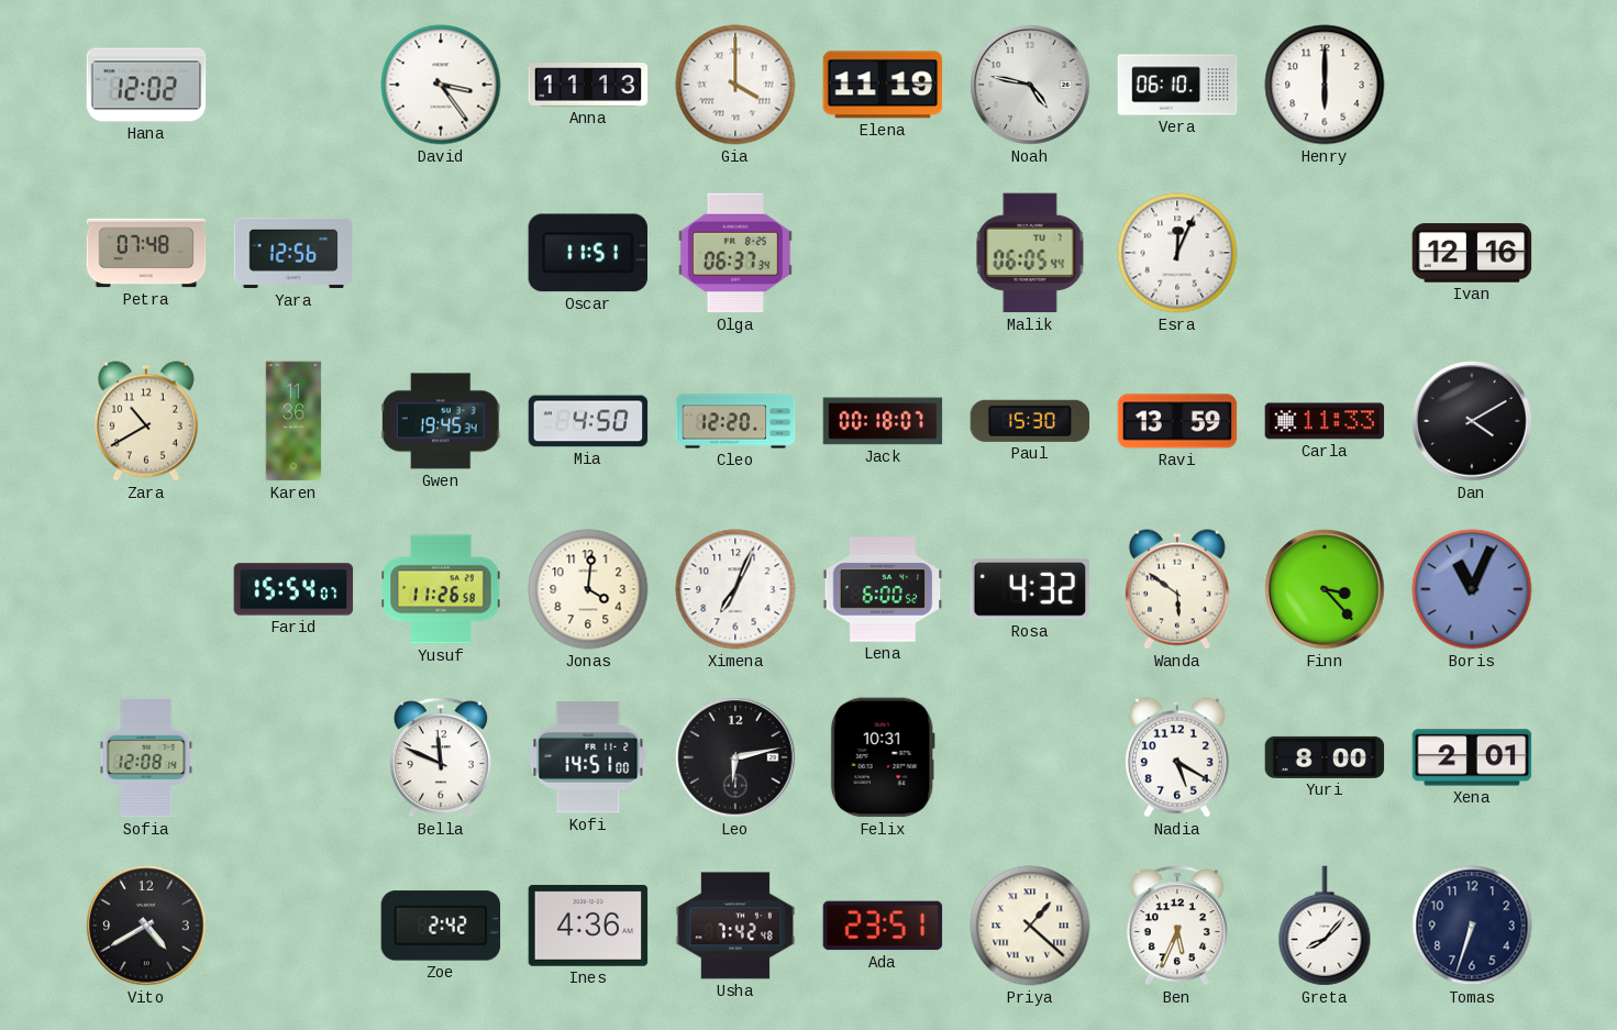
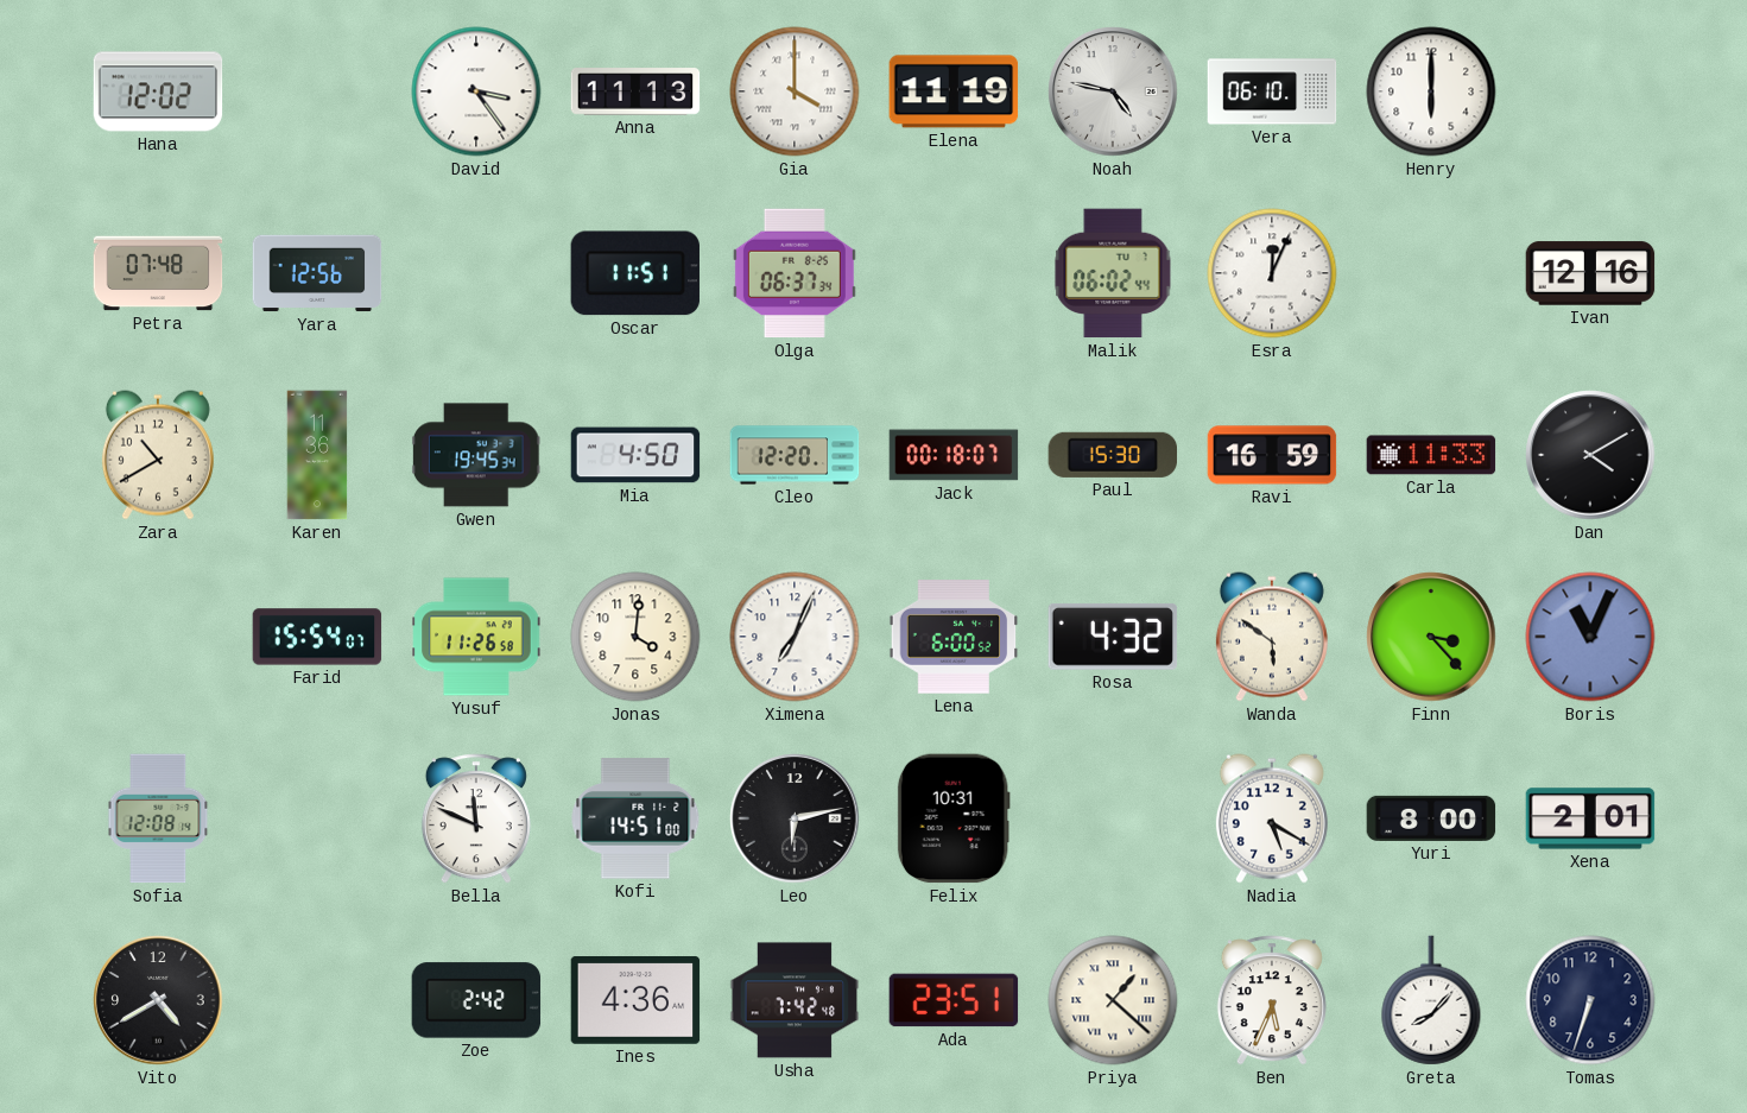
Malik: 06:05 -> 06:02 (1113, 273)
Ravi: 13:59 -> 16:59 (1272, 455)
